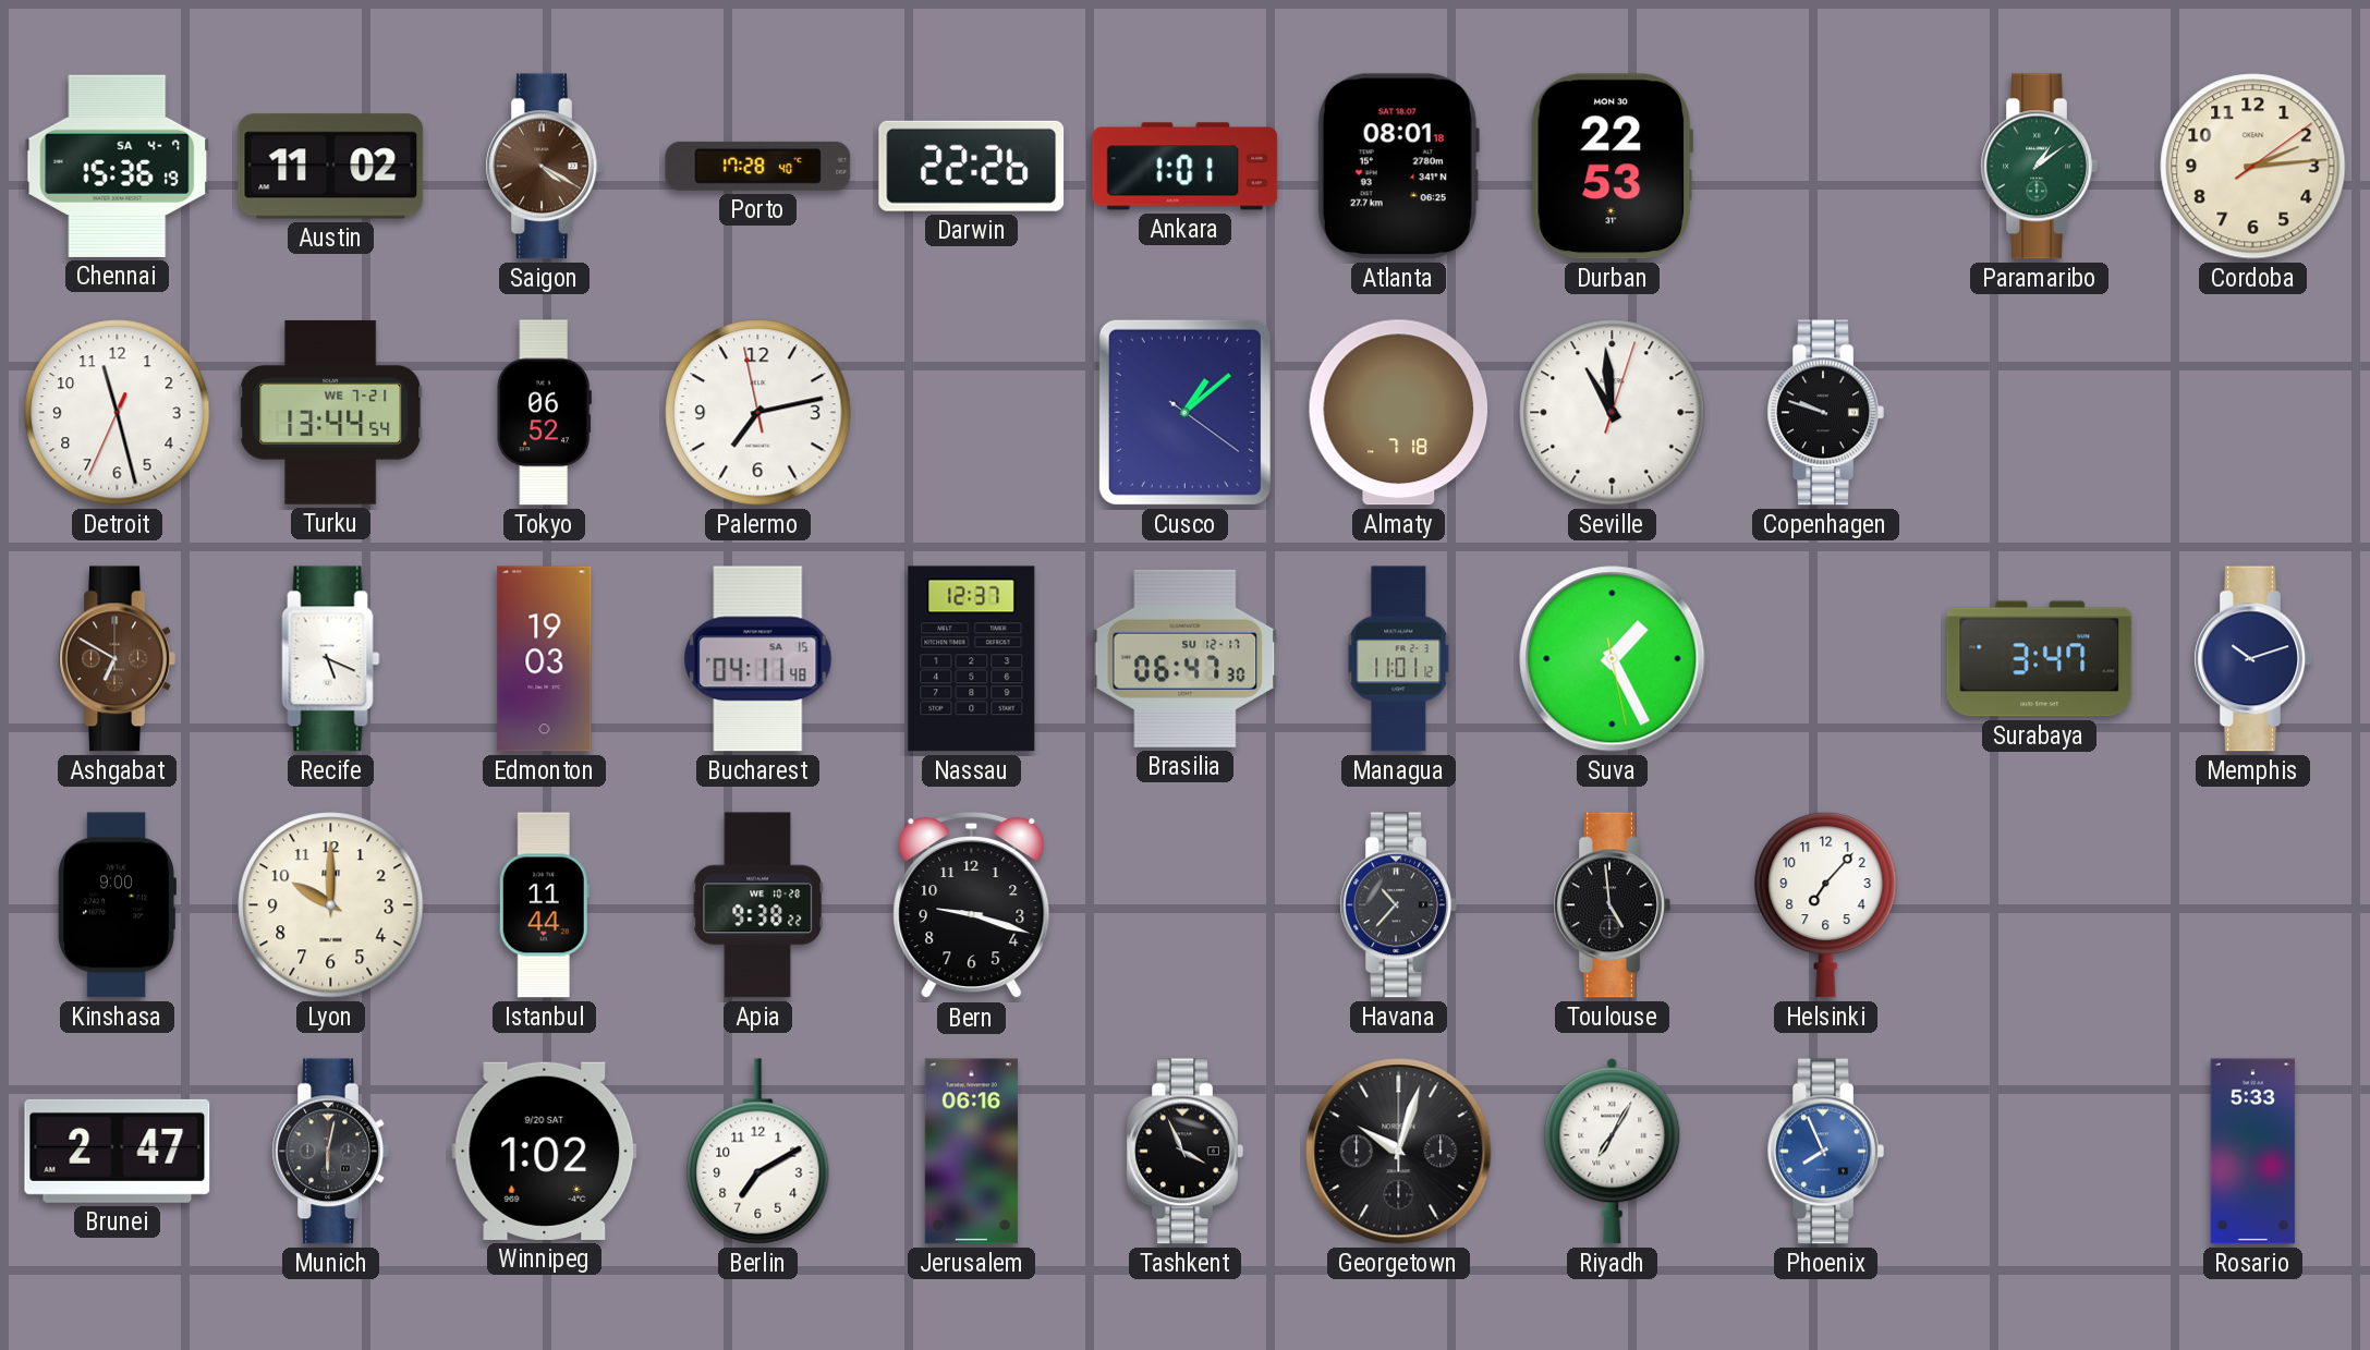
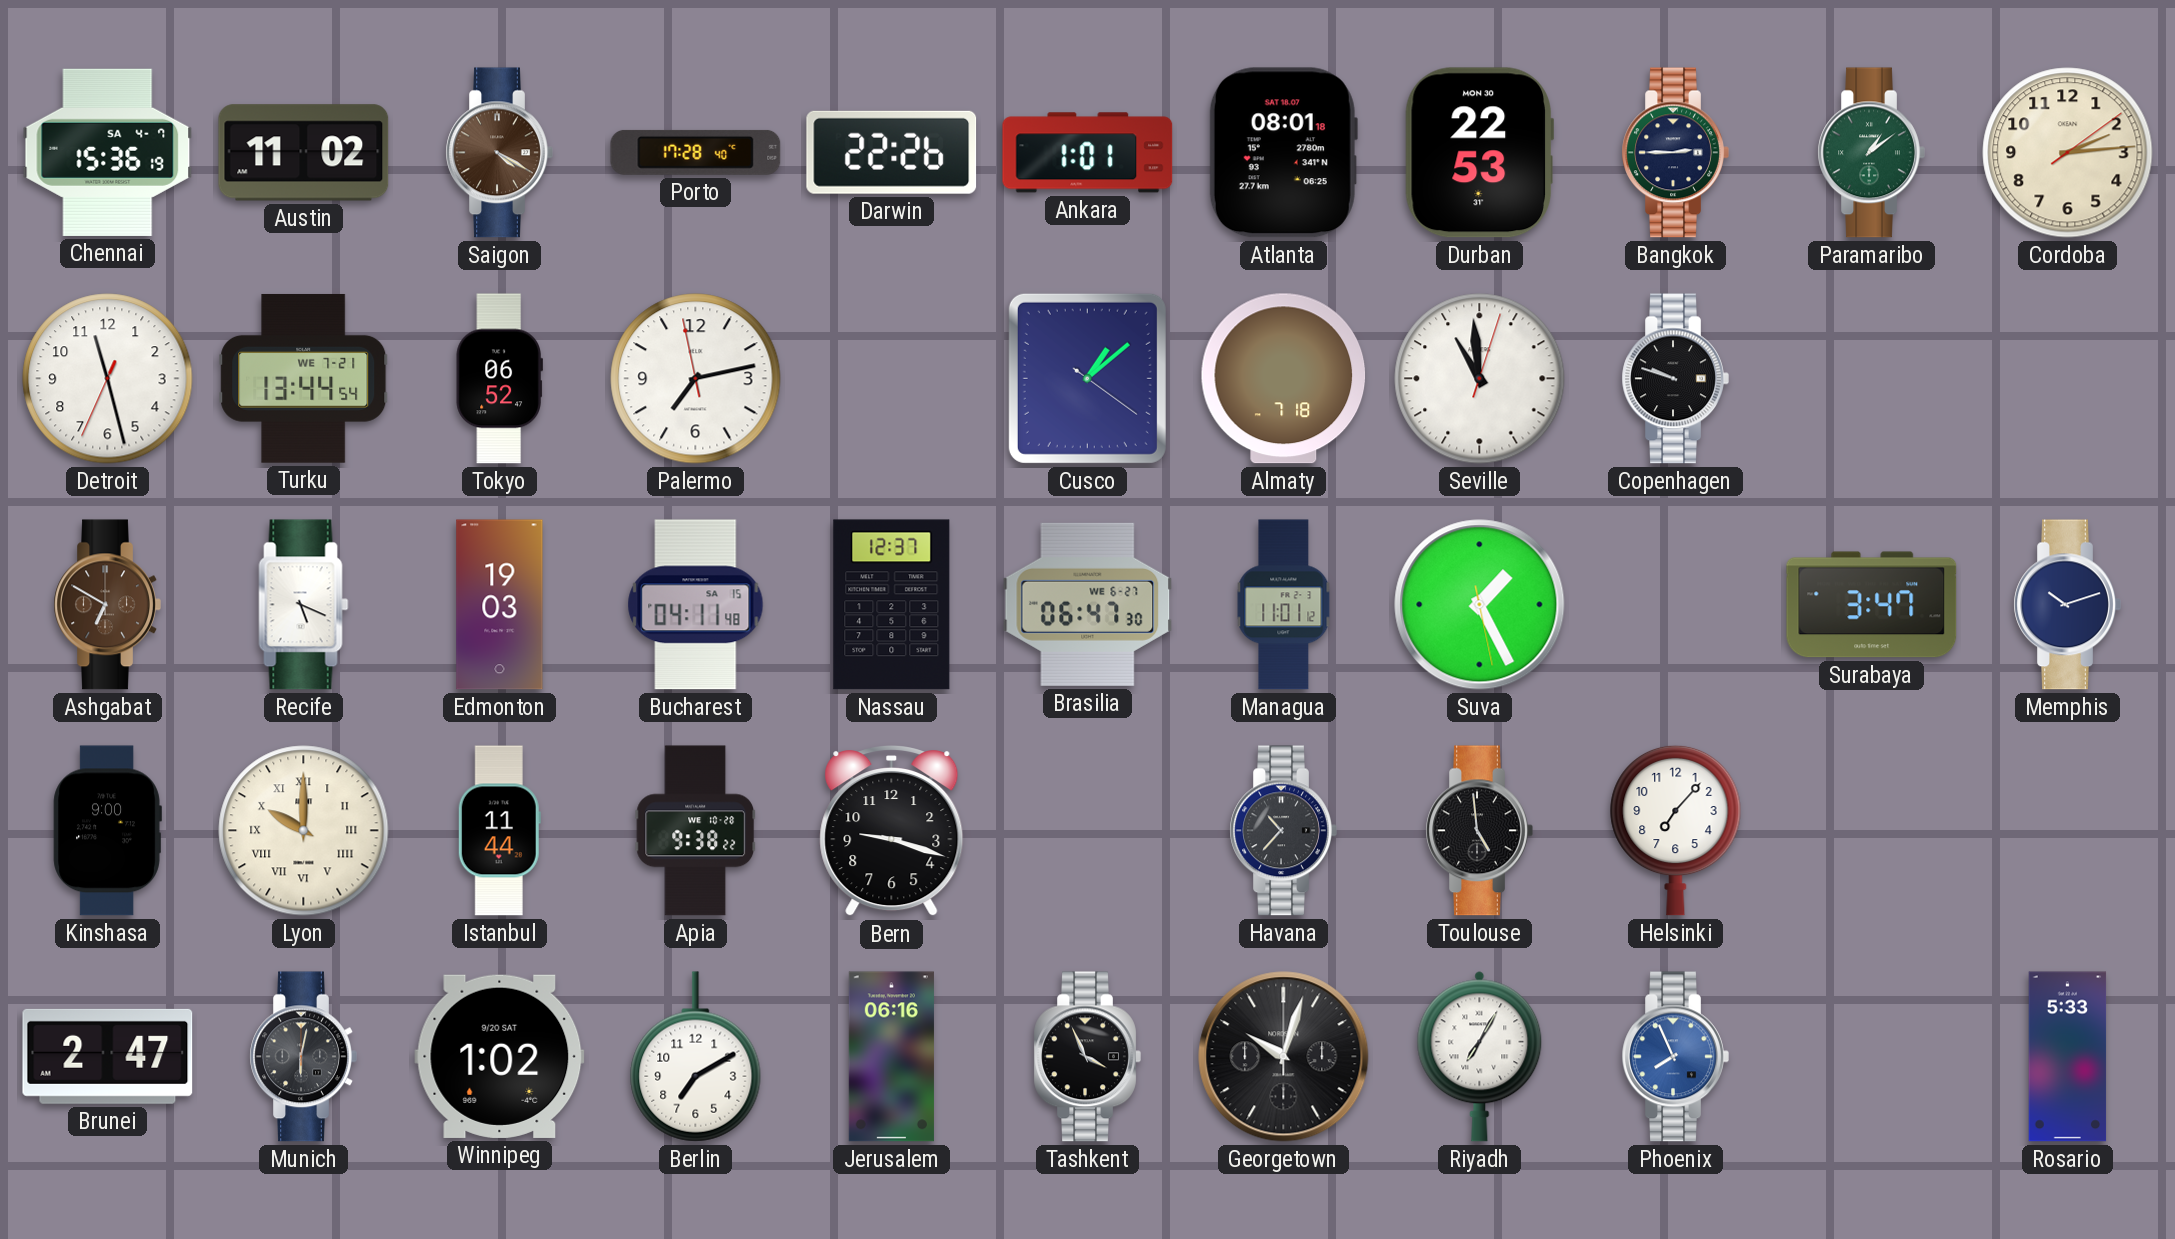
Bangkok: none -> 2:45 (1675, 153)
Brasilia date: SU 12-17 -> WE 6-27 (1088, 604)
Lyon numerals: Arabic -> Roman (304, 831)
